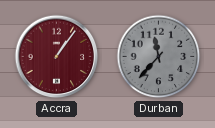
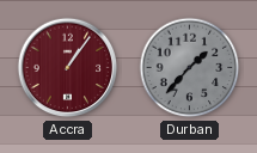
Durban: 11:37 -> 1:37 (190, 68)
